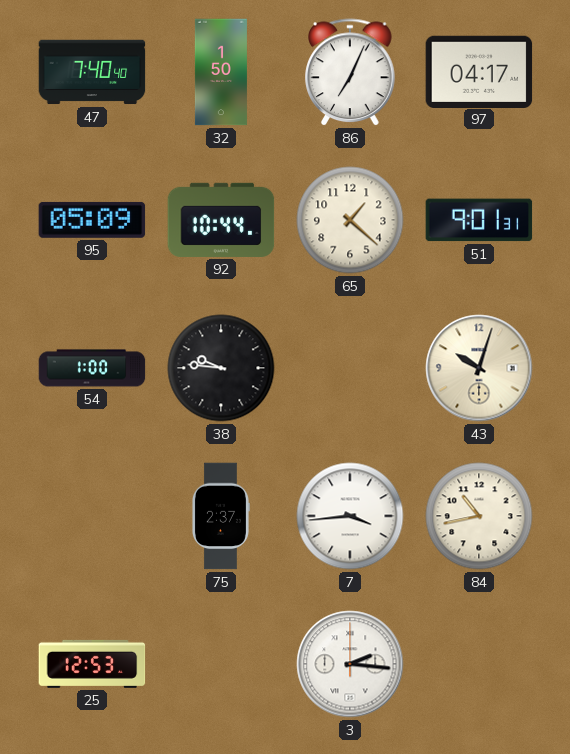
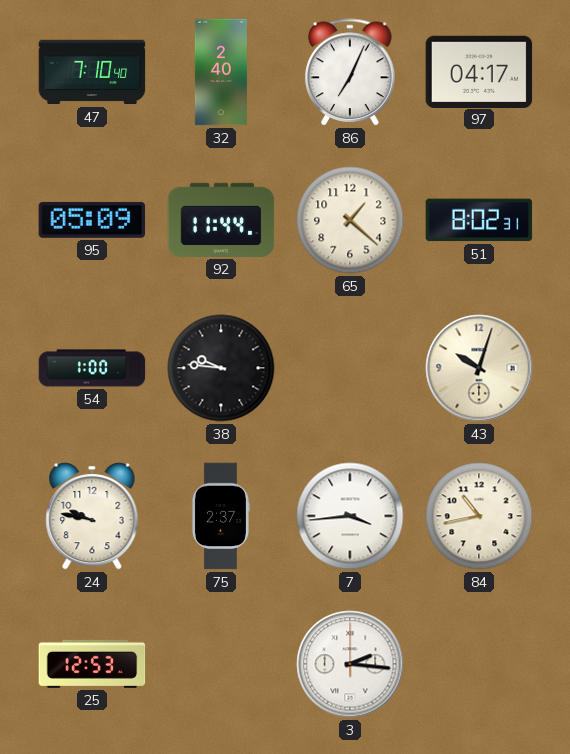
47: 7:40 -> 7:10 (92, 72)
32: 1:50 -> 2:40 (221, 72)
92: 10:44 -> 11:44 (221, 220)
51: 9:01 -> 8:02 (479, 220)
24: none -> 9:47 (92, 516)
